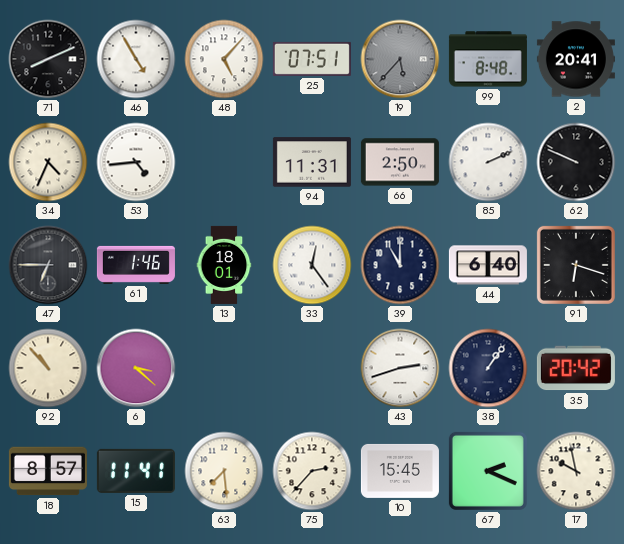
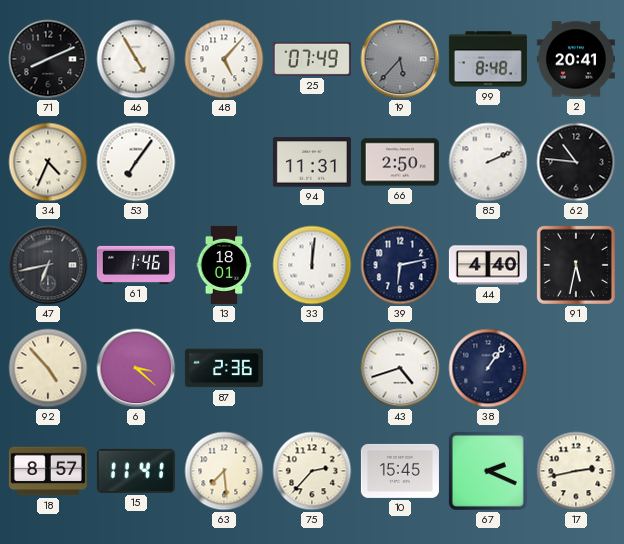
25: 07:51 -> 07:49 (312, 59)
53: 4:44 -> 7:06 (136, 162)
62: 9:49 -> 10:46 (576, 162)
47: 6:45 -> 6:43 (48, 265)
33: 12:24 -> 12:01 (312, 265)
39: 11:00 -> 6:13 (400, 265)
44: 6:40 -> 4:40 (488, 265)
91: 6:18 -> 5:32 (576, 265)
92: 10:53 -> 4:53 (48, 368)
87: none -> 2:36 (224, 368)
43: 2:42 -> 4:42 (400, 368)
35: 20:42 -> none (576, 368)
17: 9:58 -> 2:43 (576, 471)
